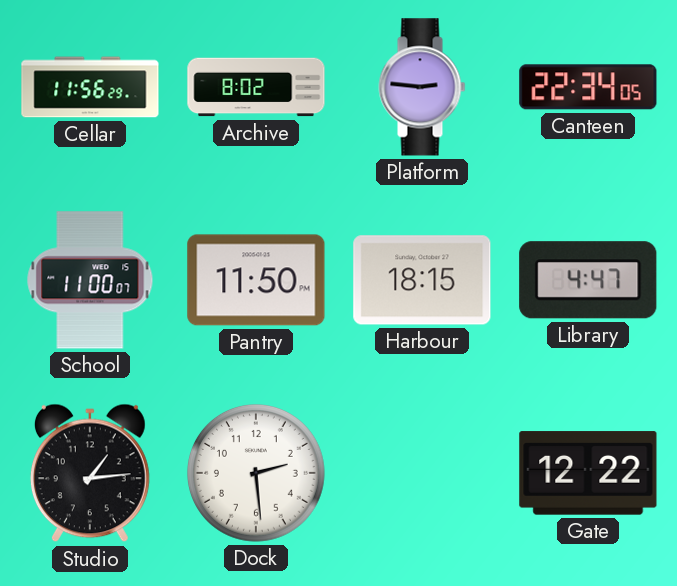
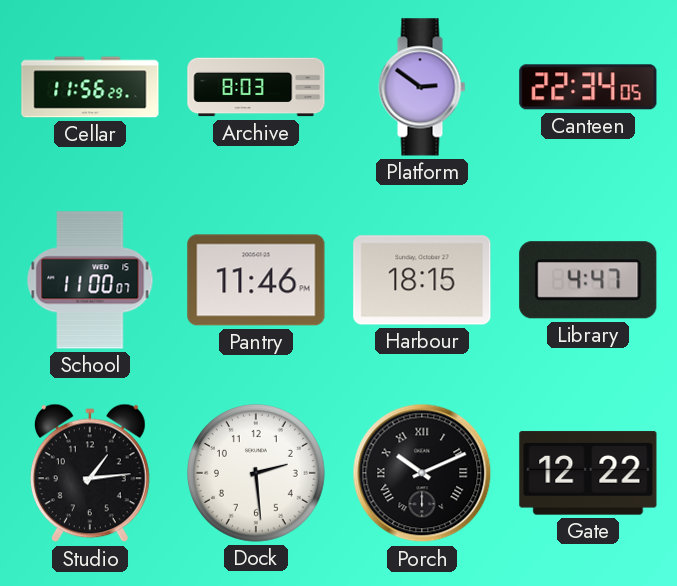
Archive: 8:02 -> 8:03 (256, 87)
Platform: 2:46 -> 2:51 (422, 87)
Pantry: 11:50 -> 11:46 (256, 280)
Porch: none -> 10:11 (422, 473)
